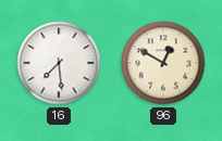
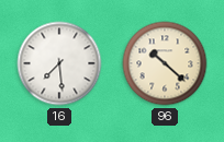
96: 12:50 -> 10:22 (165, 63)
